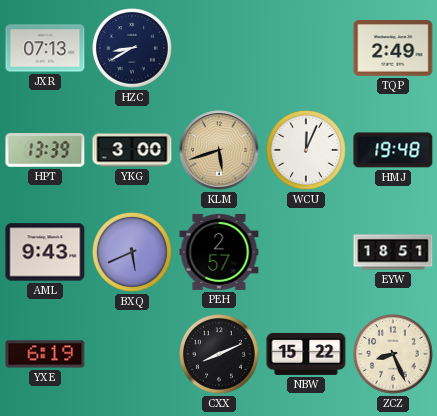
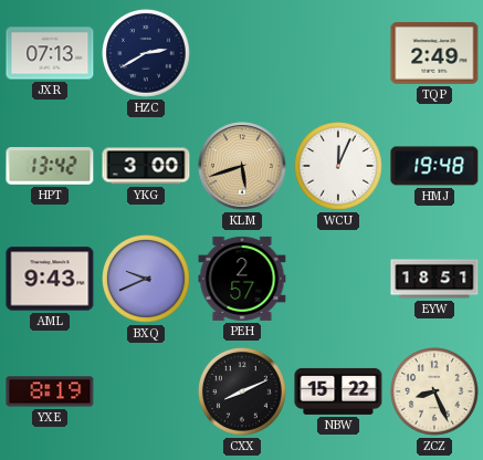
HZC: 8:40 -> 2:40 (147, 54)
HPT: 13:39 -> 13:42 (50, 166)
BXQ: 5:41 -> 9:41 (147, 280)
YXE: 6:19 -> 8:19 (50, 391)
